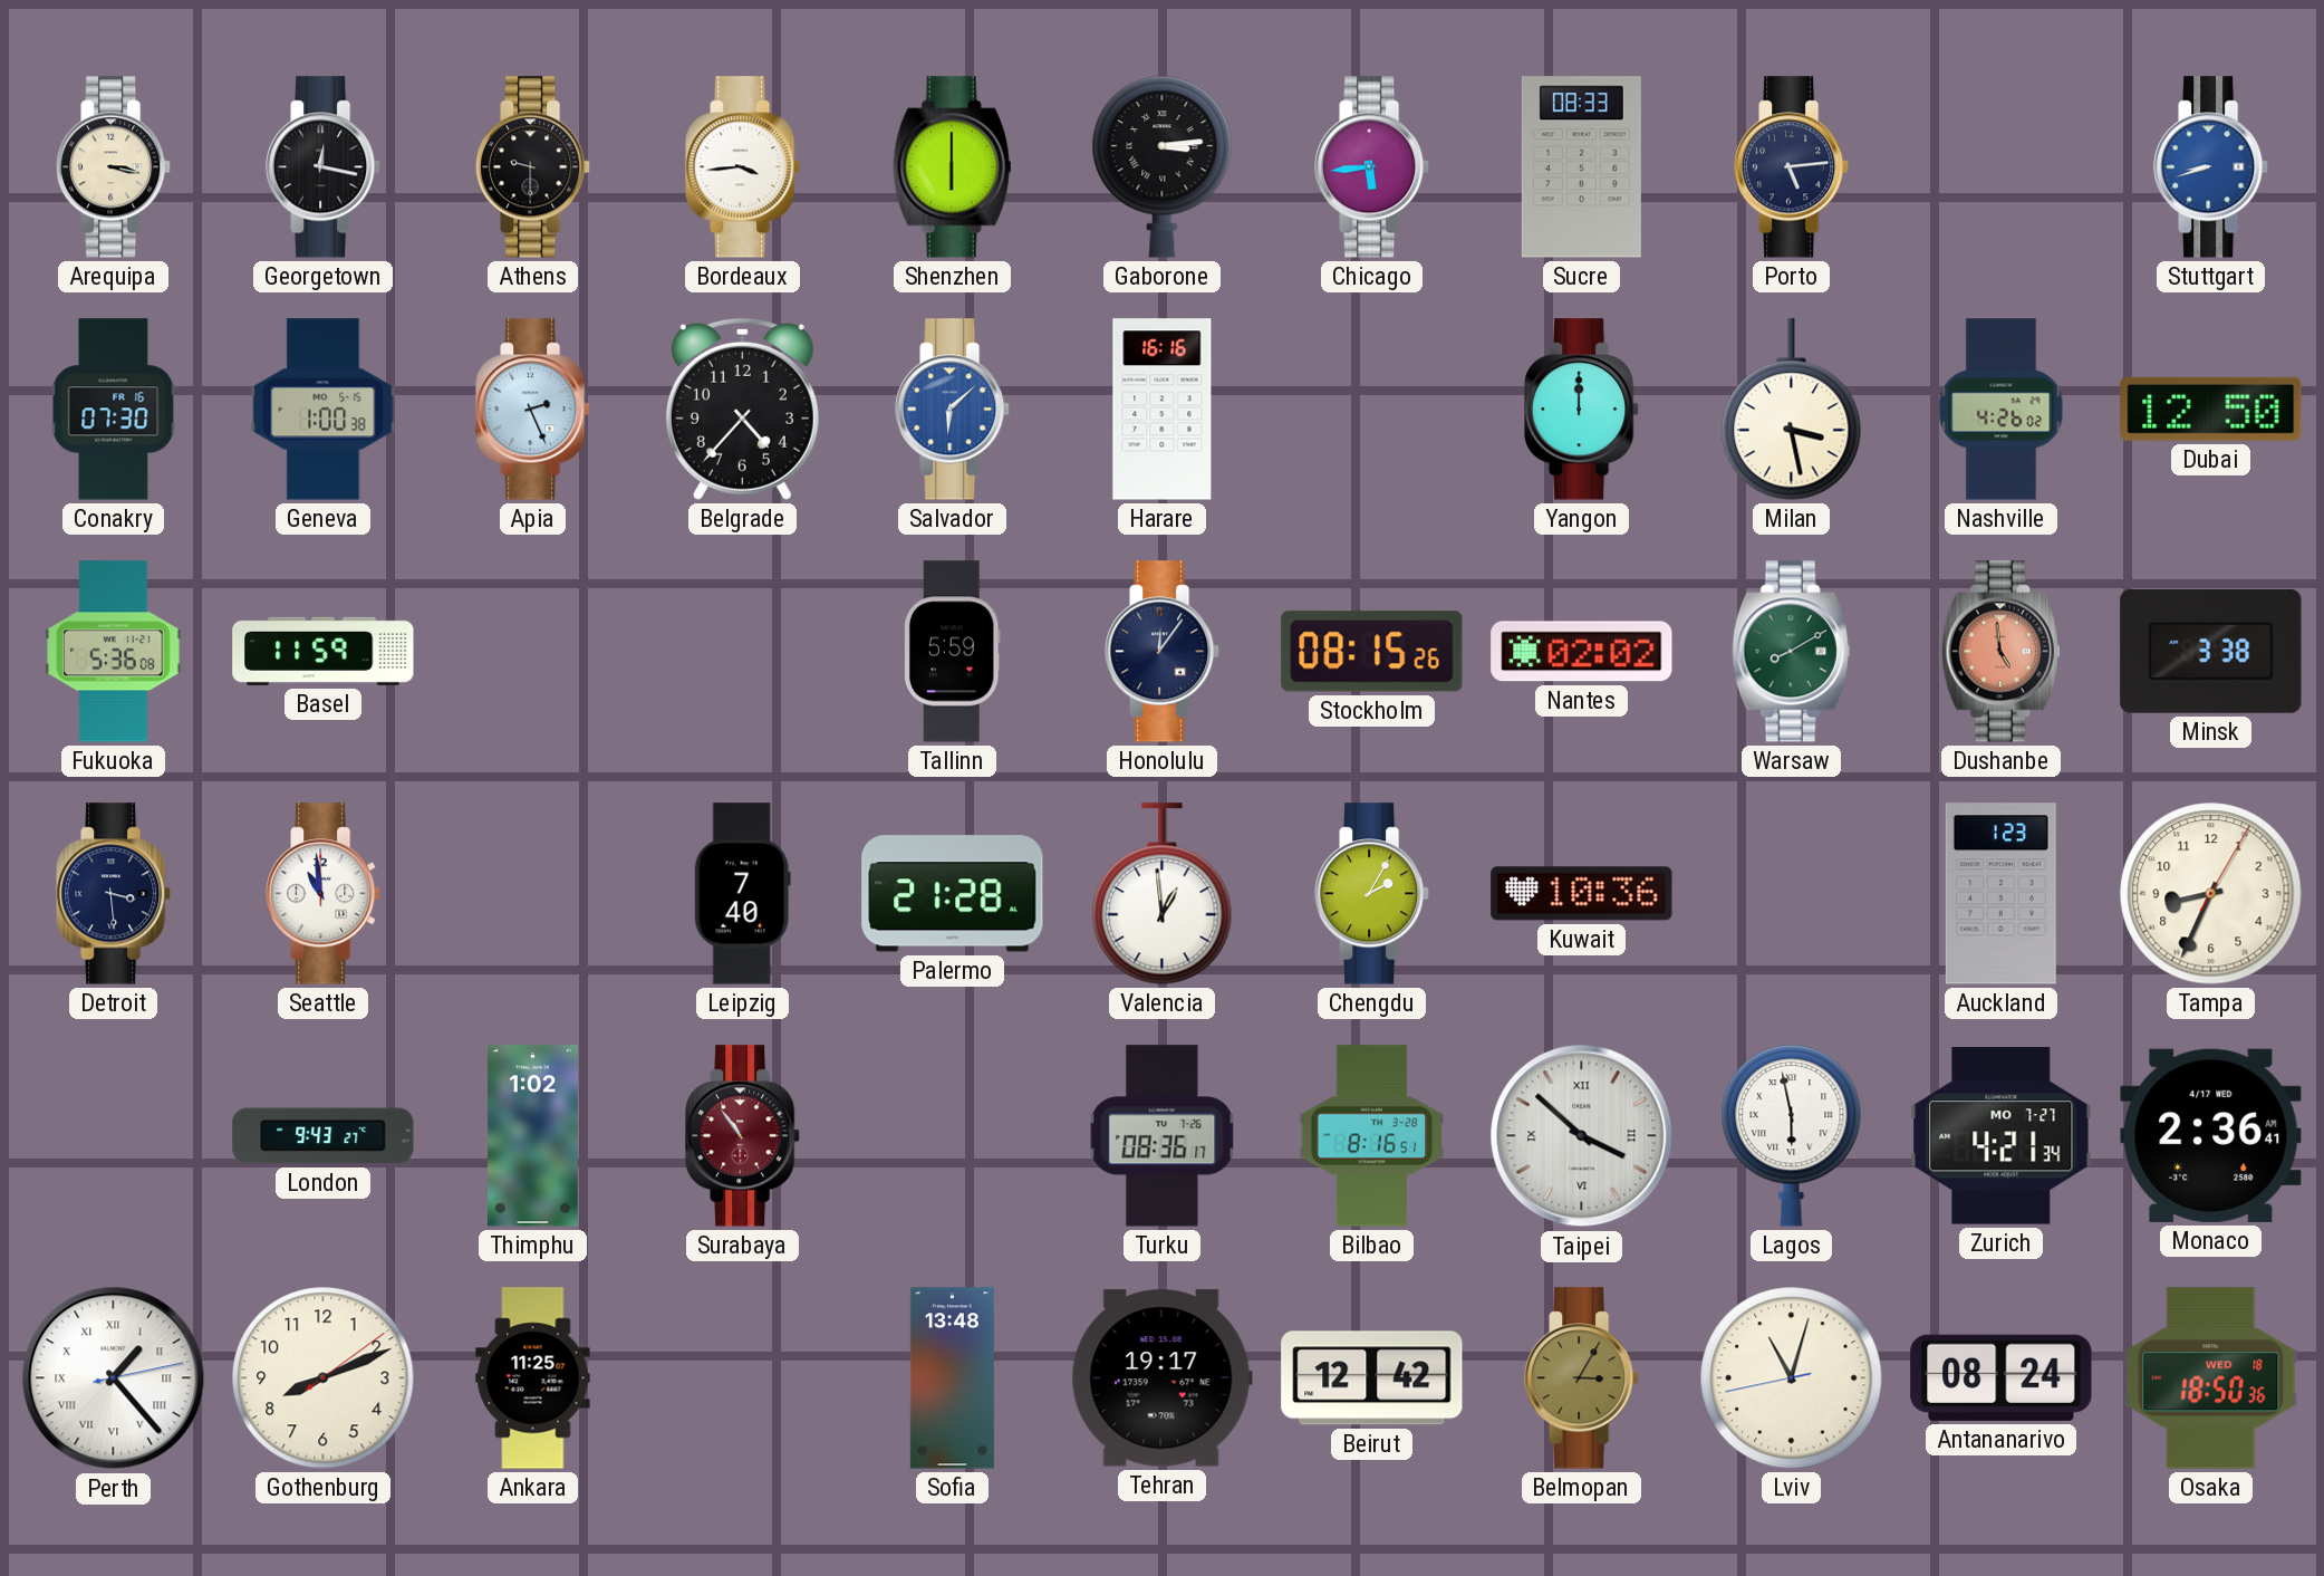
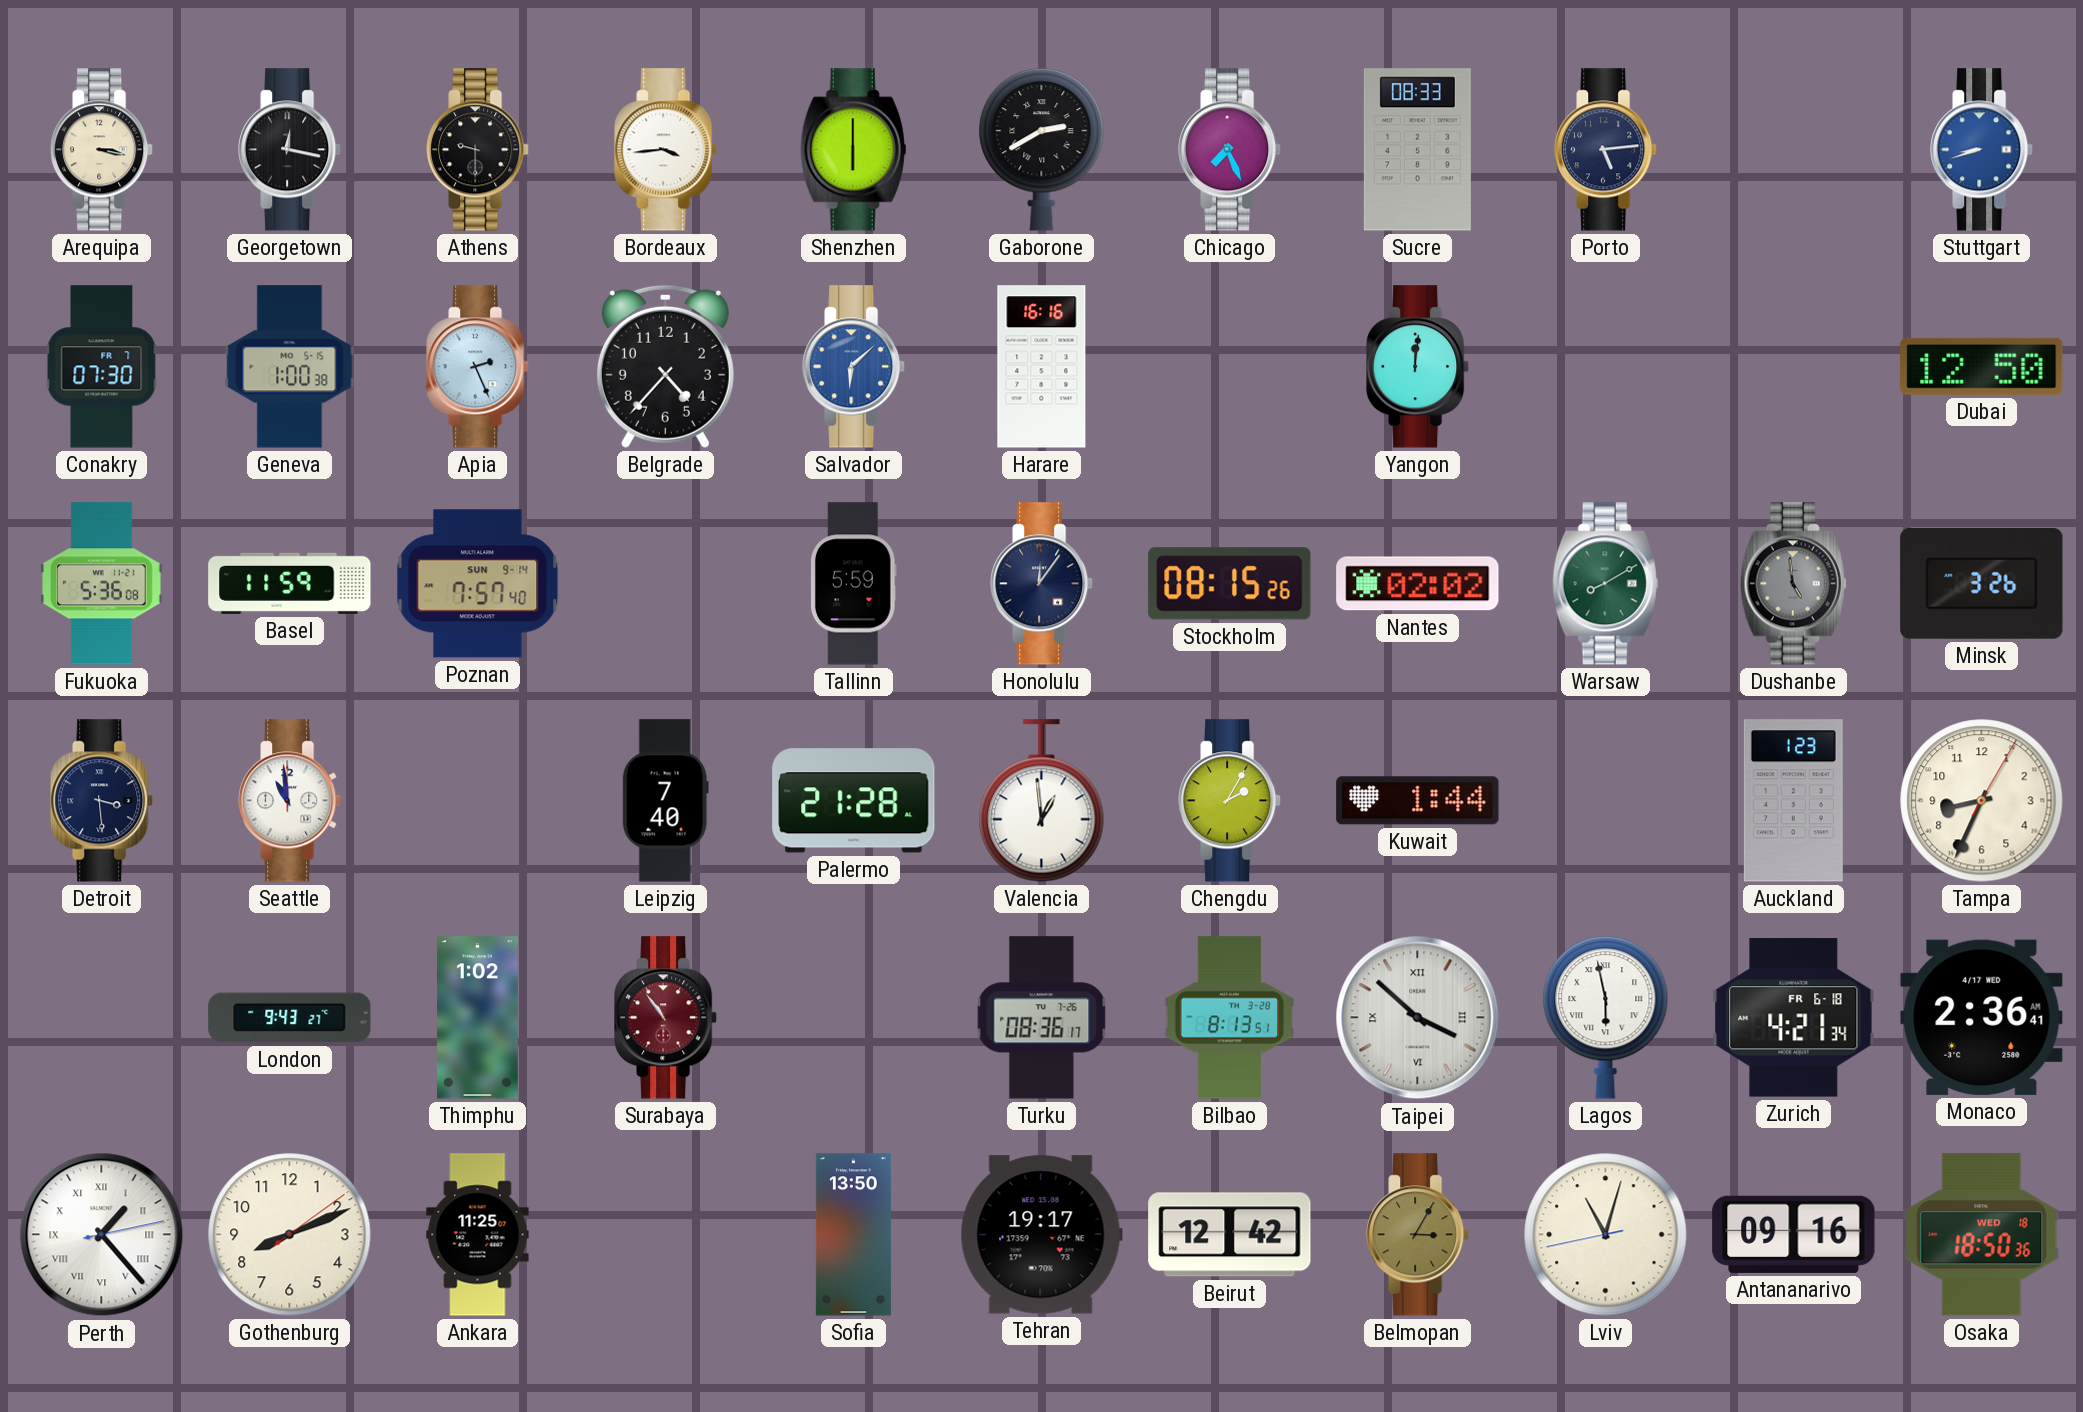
Gaborone: 3:14 -> 2:40 (1042, 150)
Chicago: 5:44 -> 7:26 (1230, 150)
Conakry date: FR 16 -> FR 7 (102, 367)
Yangon: 12:00 -> 12:01 (1418, 367)
Milan: 3:28 -> none (1792, 410)
Nashville: 4:26 -> none (2002, 410)
Poznan: none -> 7:57 (478, 584)
Dushanbe dial: salmon -> grey (1794, 584)
Minsk: 3:38 -> 3:26 (1982, 583)
Kuwait: 10:36 -> 1:44 (1418, 801)
Bilbao: 8:16 -> 8:13 (1230, 1018)
Zurich date: MO 7-27 -> FR 6-18 (1794, 1018)
Sofia: 13:48 -> 13:50 (853, 1235)
Antananarivo: 08:24 -> 09:16 (1794, 1234)
